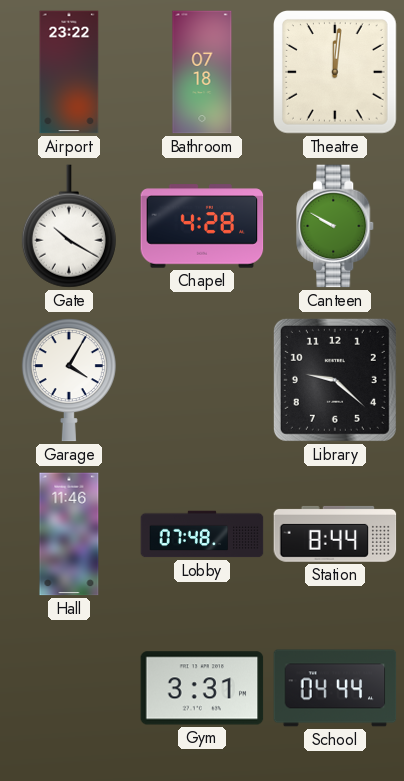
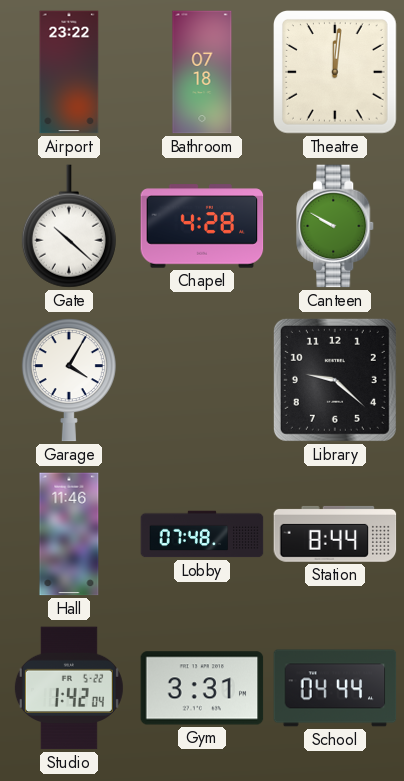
Gate: 10:20 -> 10:22 (69, 226)
Studio: none -> 1:42 (69, 688)
